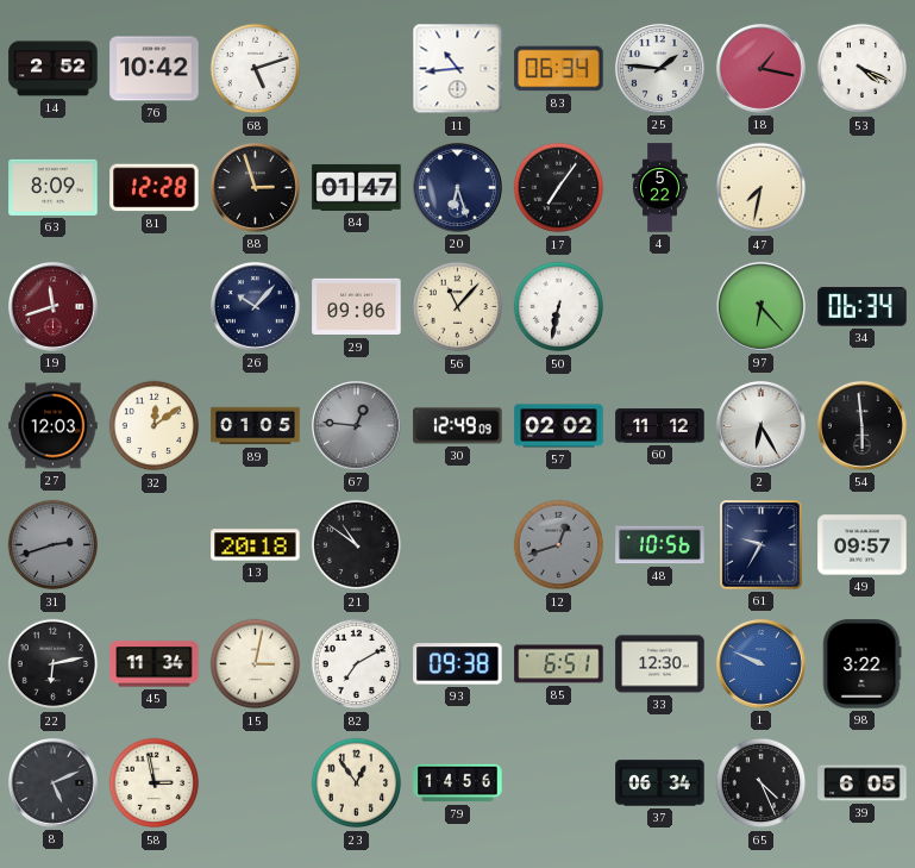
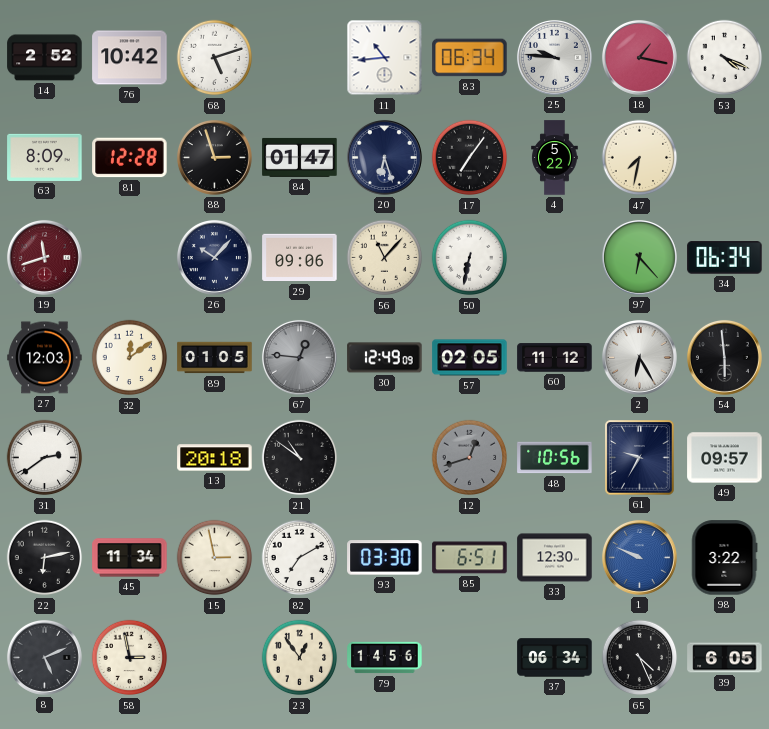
25: 1:46 -> 9:46 (554, 57)
57: 02:02 -> 02:05 (470, 358)
31: 2:42 -> 2:39 (45, 458)
31 dial: grey -> white (45, 458)
15: 3:02 -> 2:58 (215, 558)
93: 09:38 -> 03:30 (385, 558)
